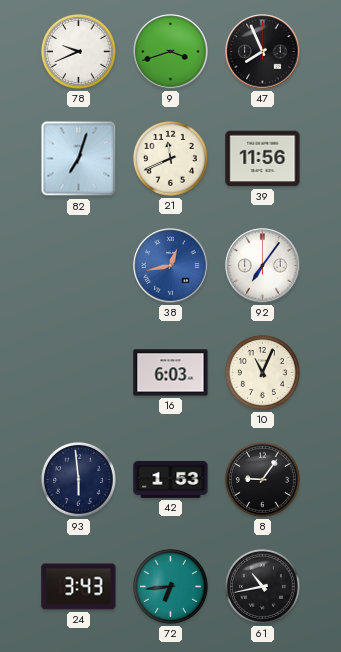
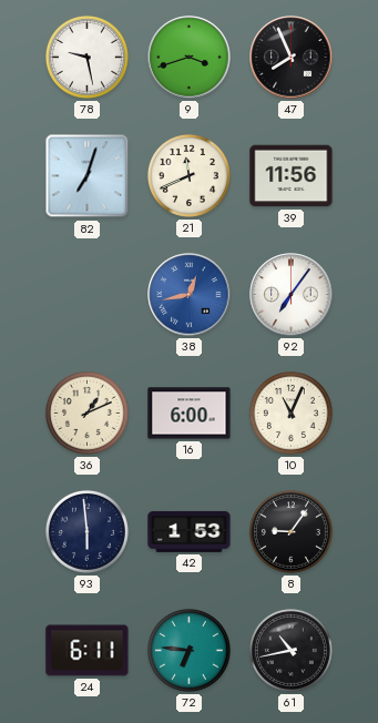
78: 9:41 -> 9:28 (86, 57)
36: none -> 1:11 (86, 413)
16: 6:03 -> 6:00 (190, 414)
24: 3:43 -> 6:11 (88, 651)
72: 6:44 -> 6:46 (188, 650)
